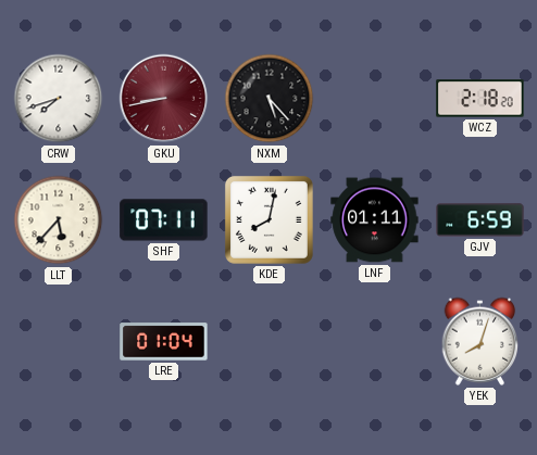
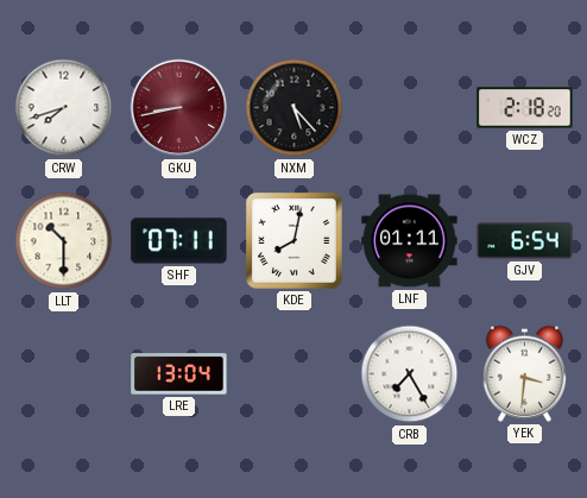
LLT: 5:37 -> 10:30 (64, 241)
GJV: 6:59 -> 6:54 (525, 241)
LRE: 01:04 -> 13:04 (179, 374)
CRB: none -> 7:25 (410, 374)
YEK: 8:03 -> 3:31 (525, 373)
